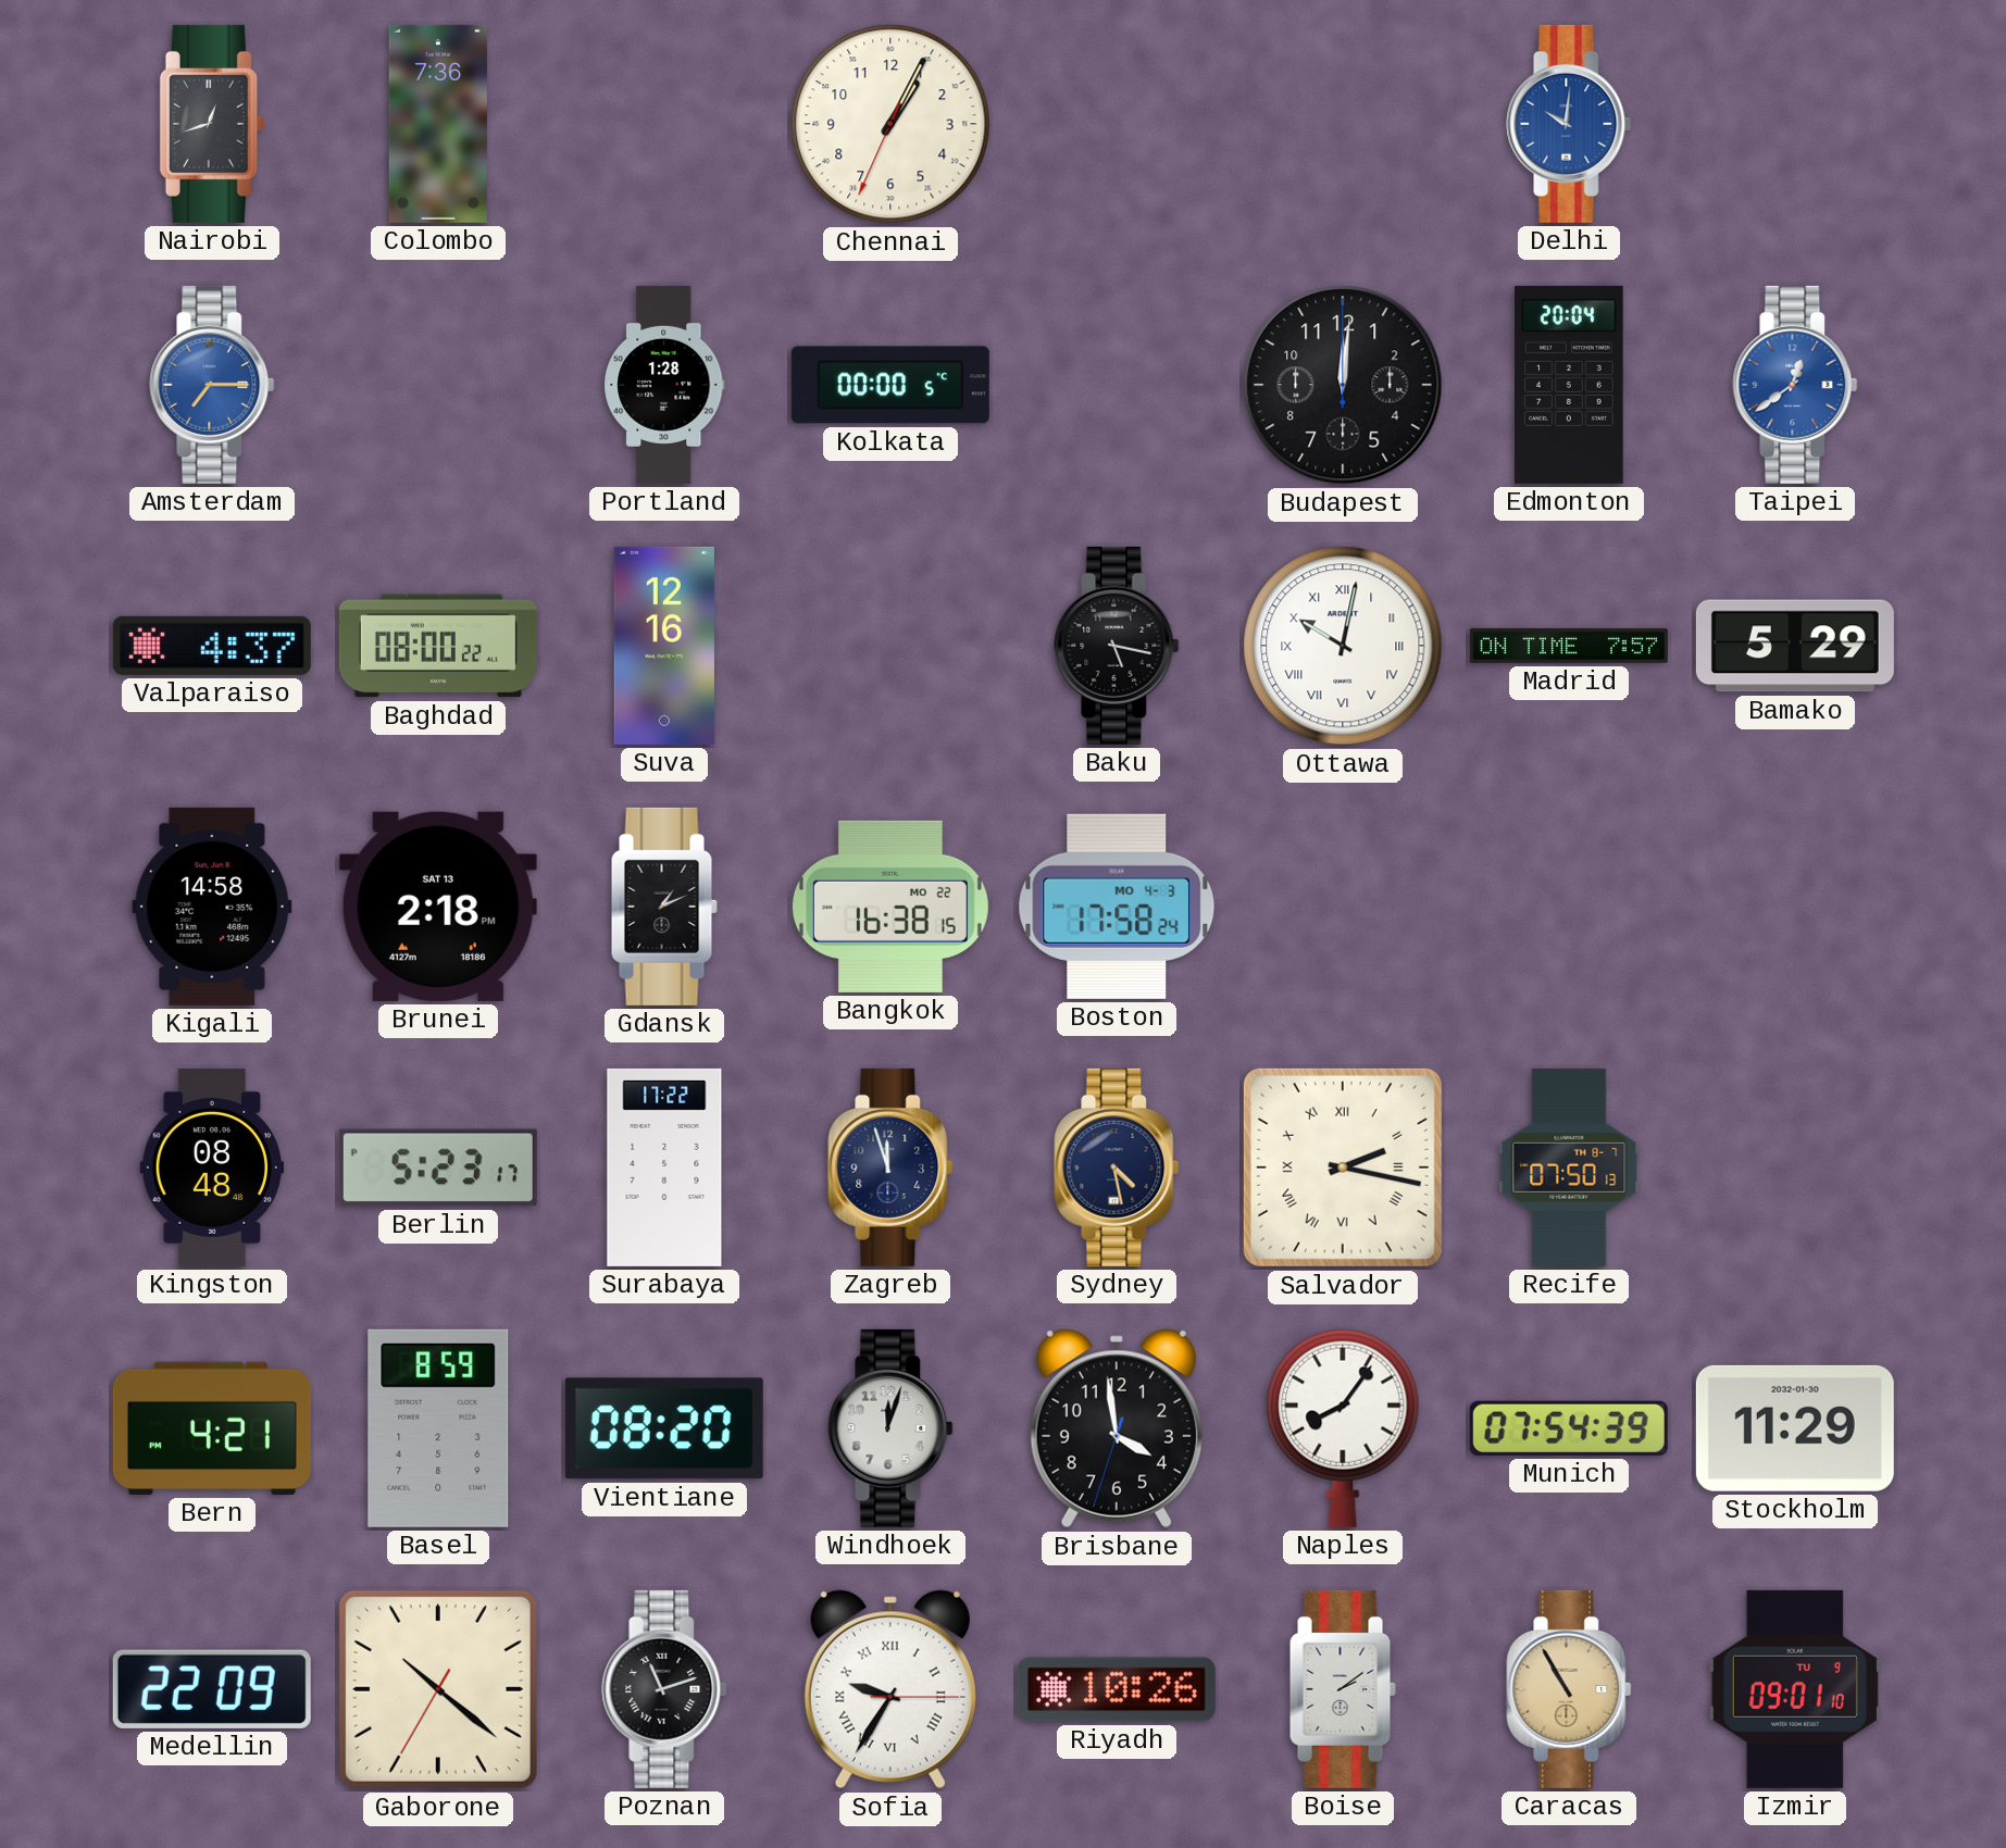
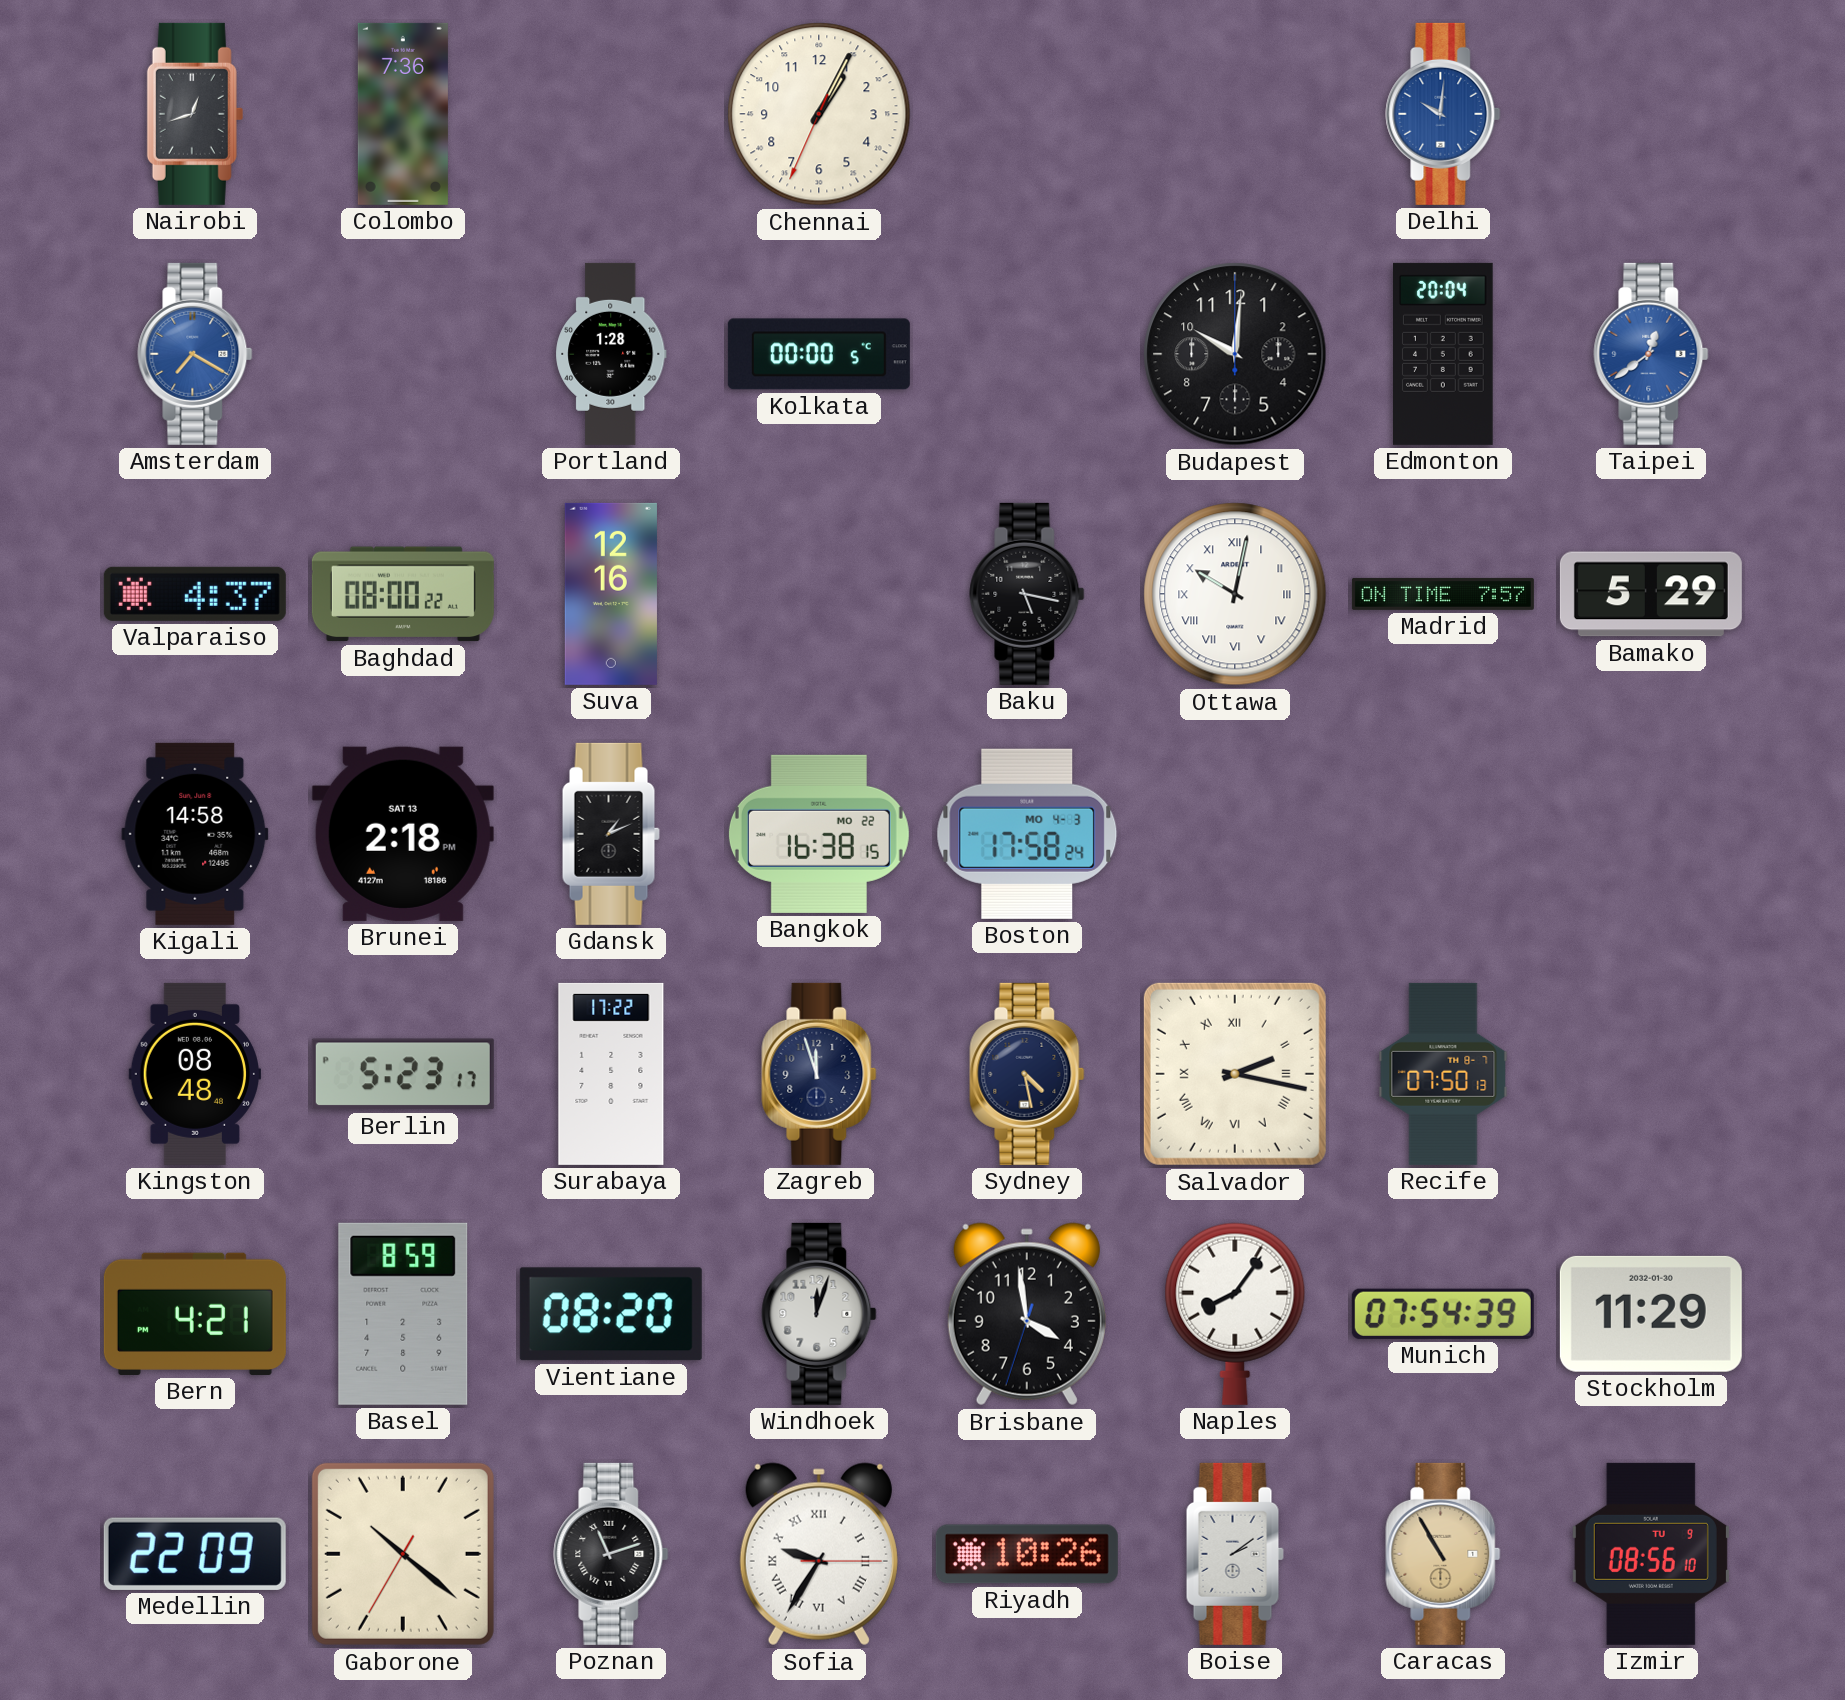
Amsterdam: 7:15 -> 7:20 (195, 354)
Budapest: 12:01 -> 10:01 (1235, 354)
Izmir: 09:01 -> 08:56 (1651, 1554)
